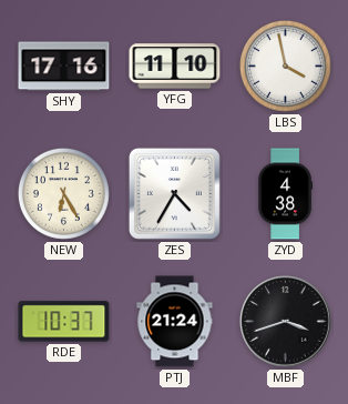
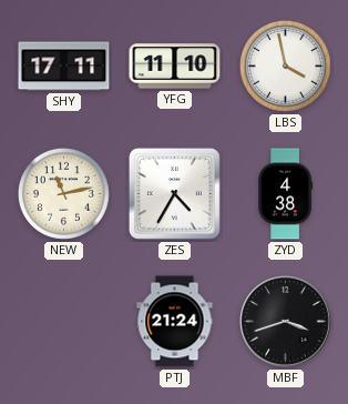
SHY: 17:16 -> 17:11 (64, 67)
NEW: 6:25 -> 11:13 (63, 193)
RDE: 10:37 -> none (64, 322)
